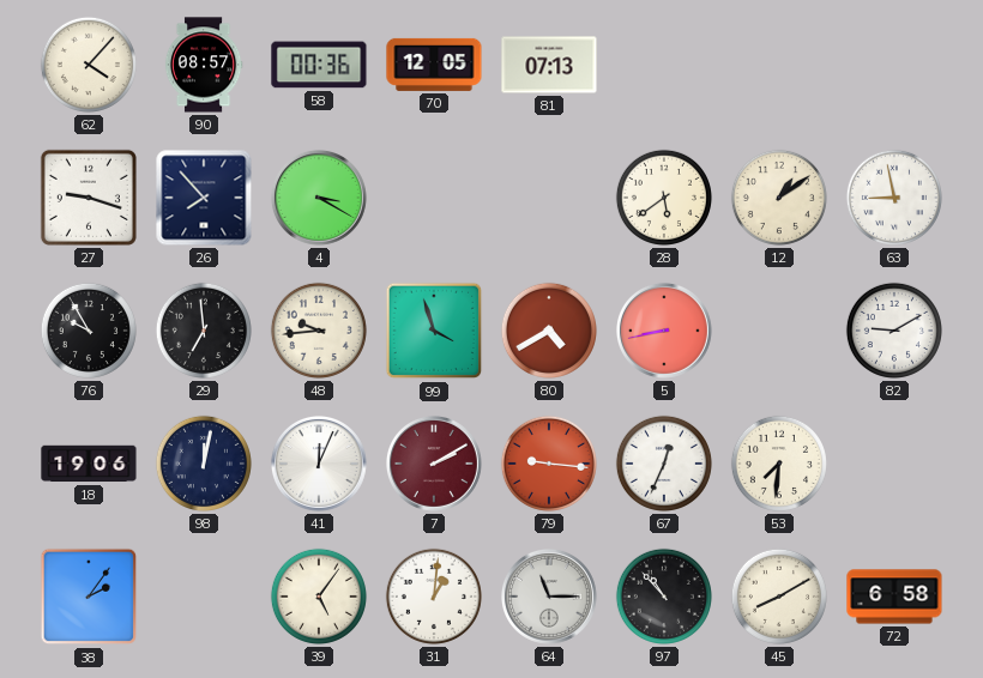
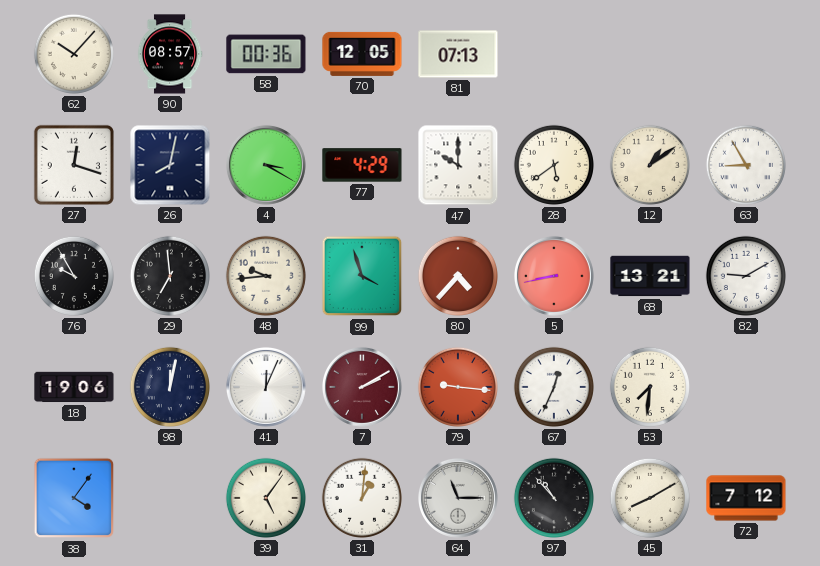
62: 4:07 -> 10:07 (74, 54)
27: 9:18 -> 12:18 (74, 165)
26: 7:53 -> 8:02 (170, 165)
77: none -> 4:29 (362, 165)
47: none -> 10:00 (458, 165)
63: 8:58 -> 8:55 (746, 165)
80: 4:40 -> 4:37 (458, 276)
68: none -> 13:21 (650, 276)
38: 2:06 -> 4:06 (74, 498)
72: 6:58 -> 7:12 (746, 498)
